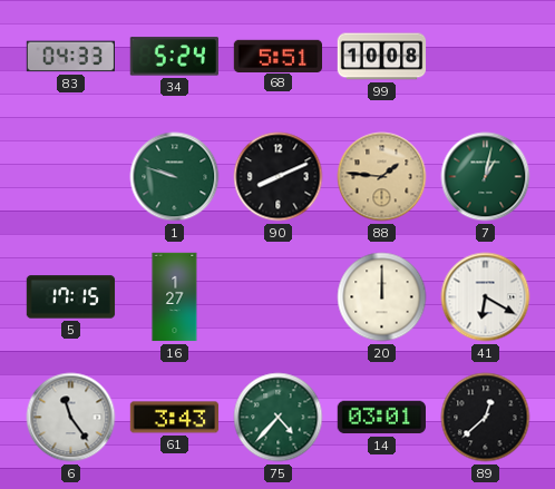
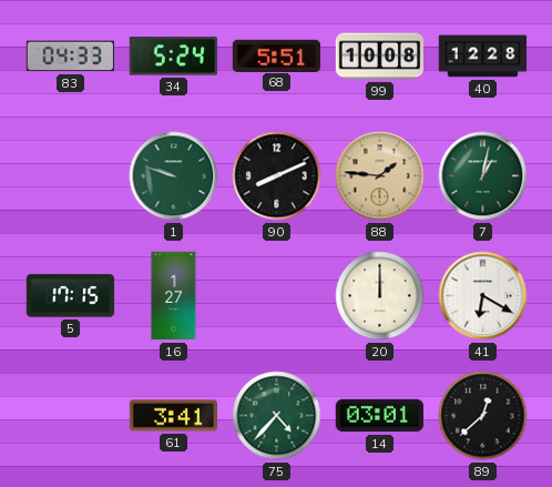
40: none -> 12:28 (483, 57)
6: 11:24 -> none (71, 418)
61: 3:43 -> 3:41 (173, 416)
